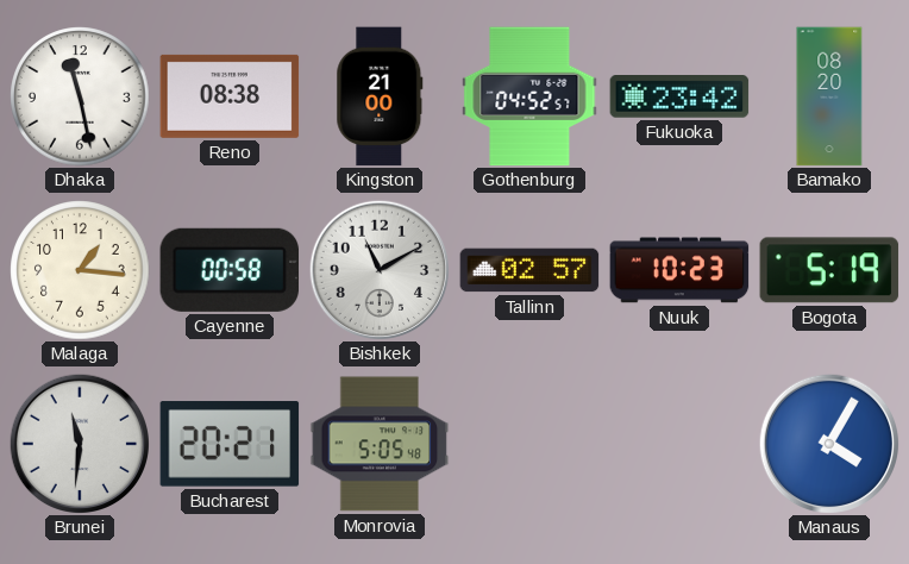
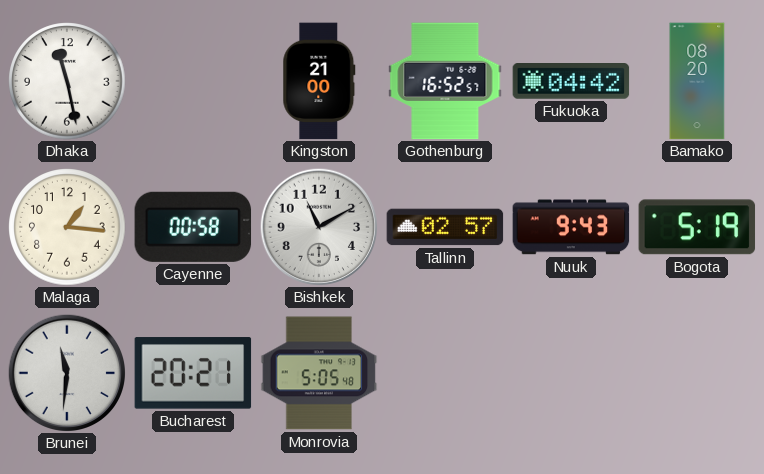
Reno: 08:38 -> none (230, 96)
Gothenburg: 04:52 -> 16:52 (445, 81)
Fukuoka: 23:42 -> 04:42 (571, 82)
Nuuk: 10:23 -> 9:43 (571, 227)
Manaus: 4:05 -> none (829, 444)
